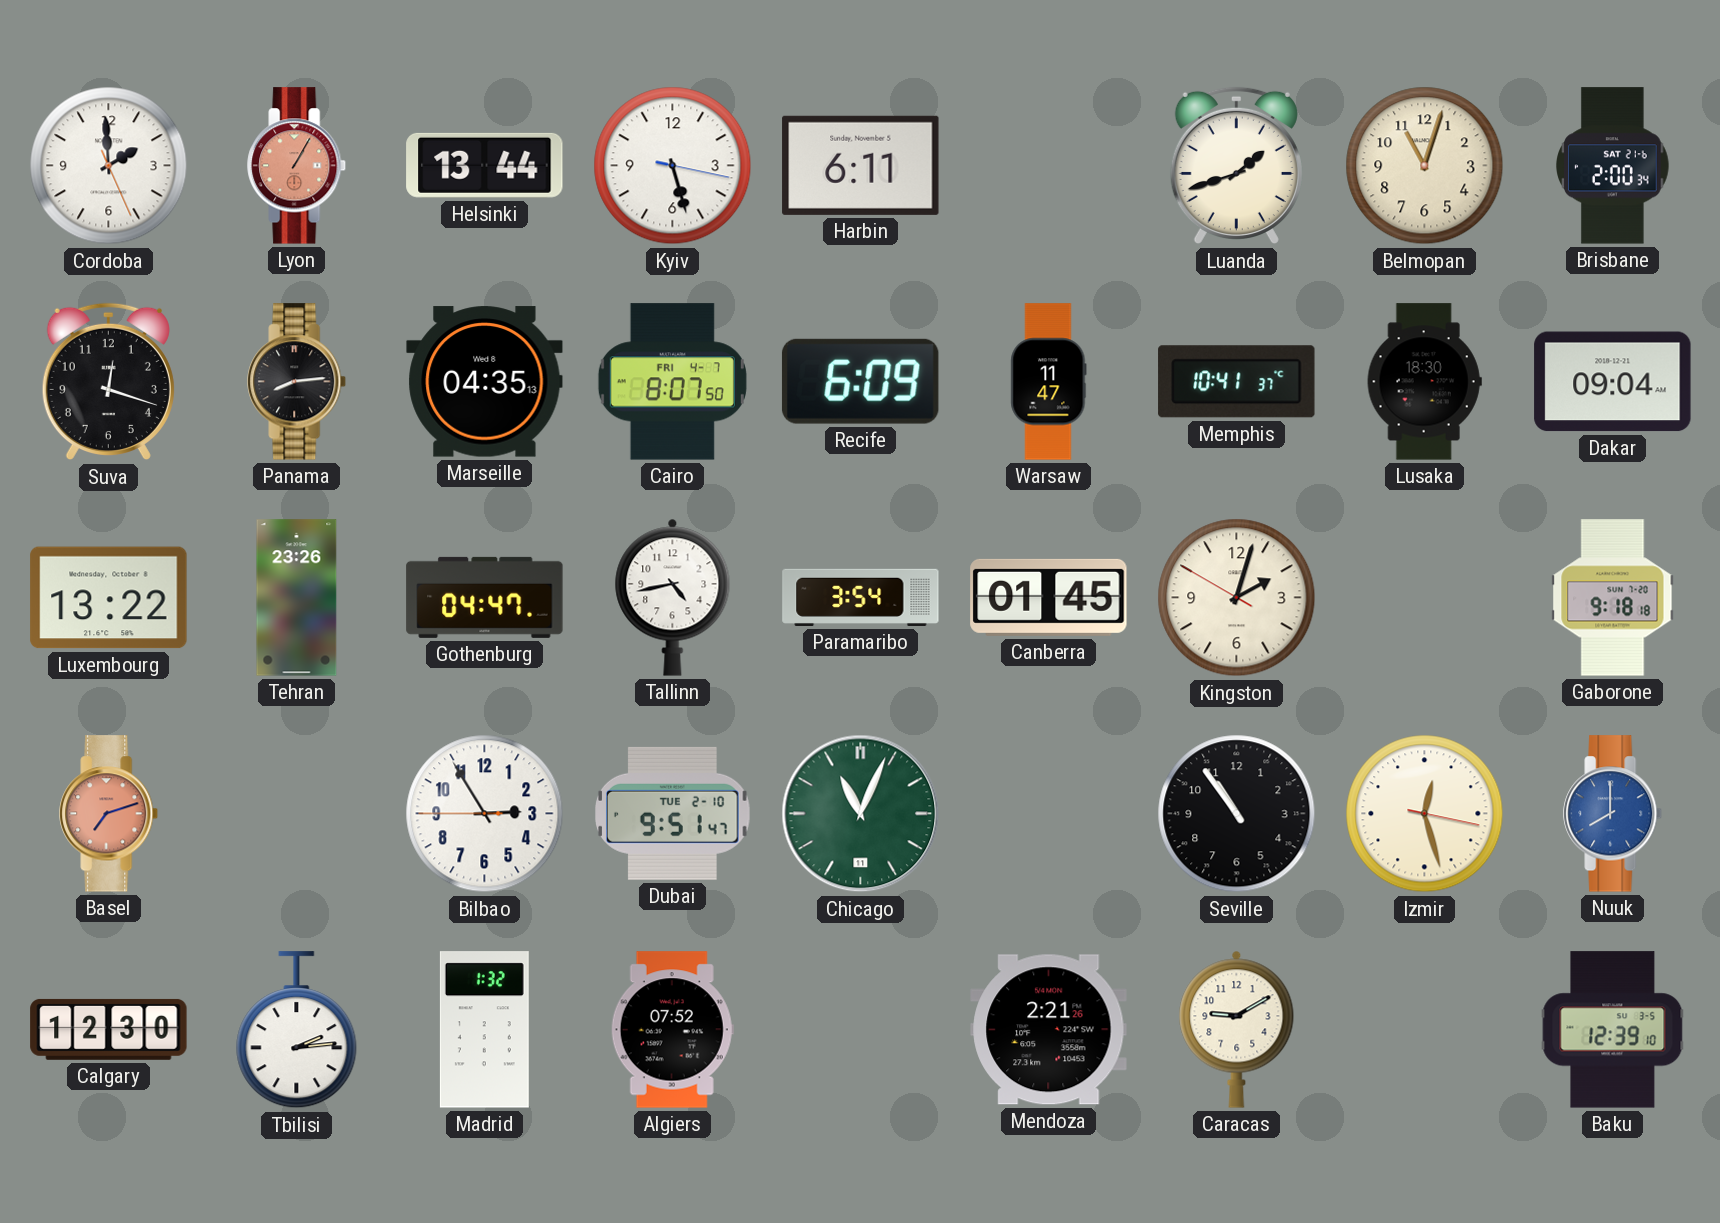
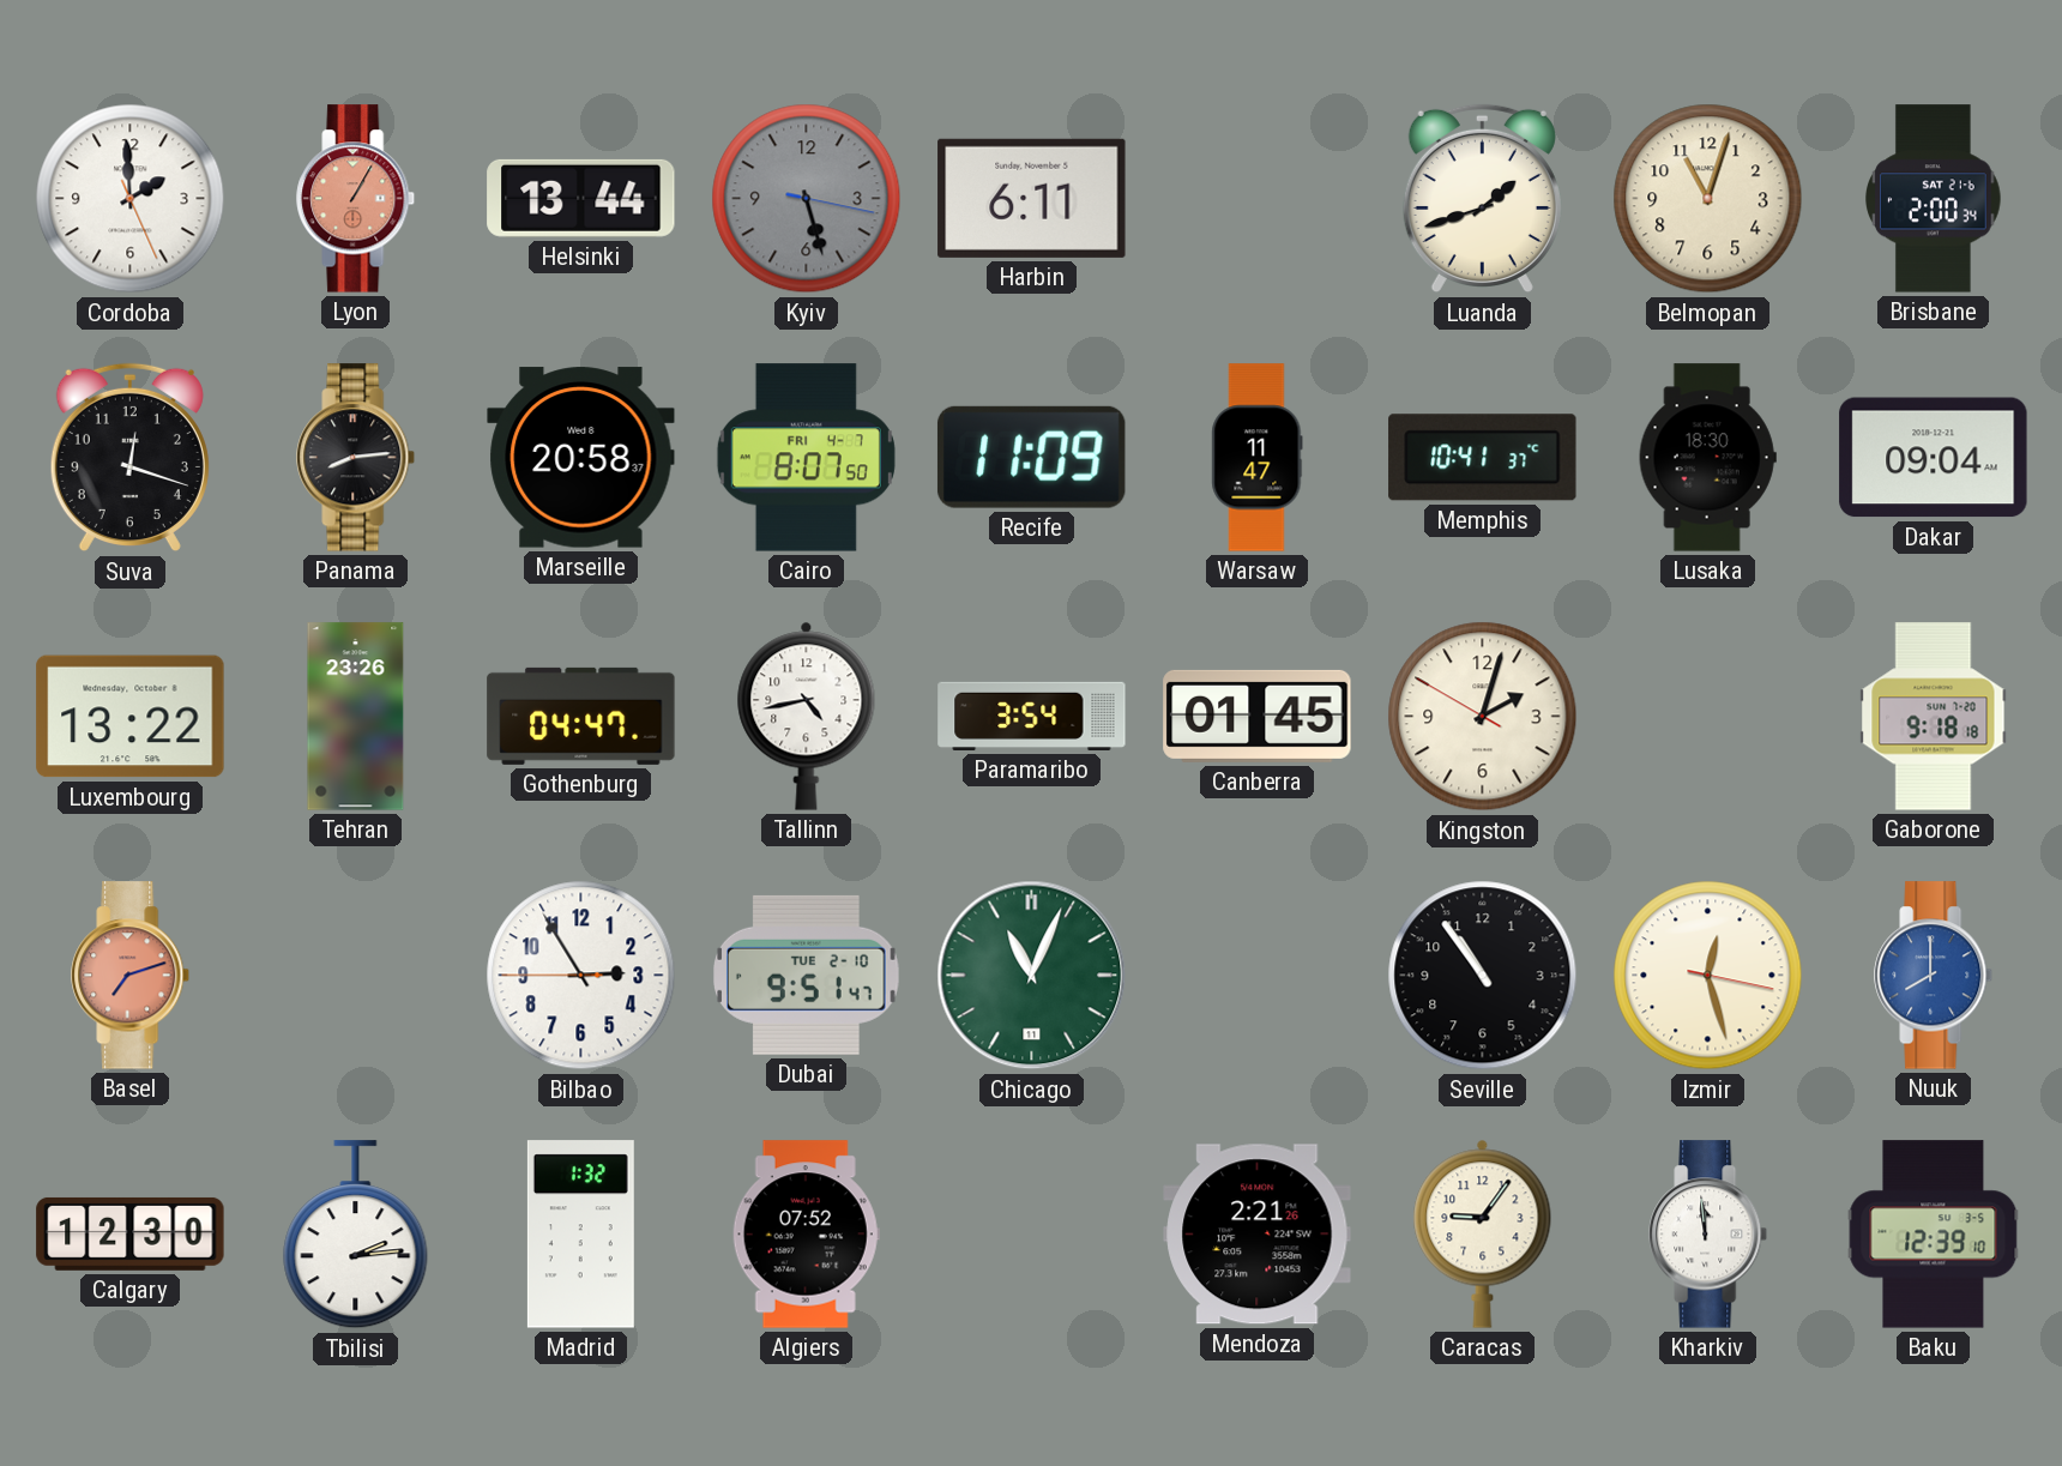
Kyiv dial: white -> grey (807, 199)
Marseille: 04:35 -> 20:58 (581, 458)
Recife: 6:09 -> 11:09 (1031, 457)
Caracas: 9:10 -> 9:06 (1483, 1233)
Kharkiv: none -> 11:59 (1708, 1235)
